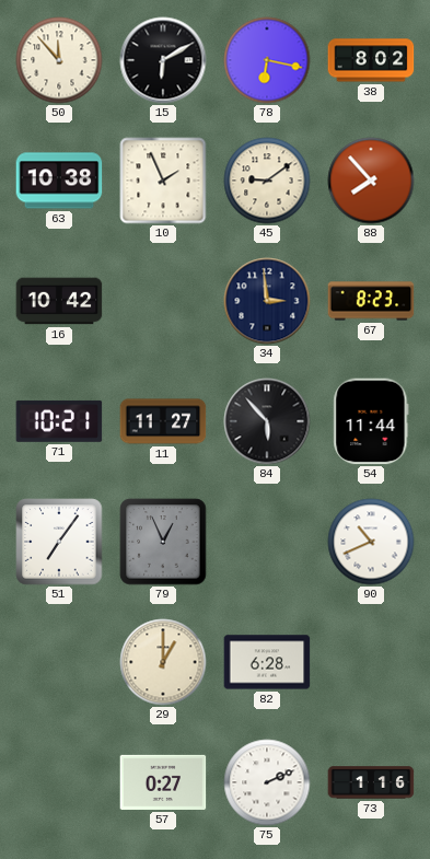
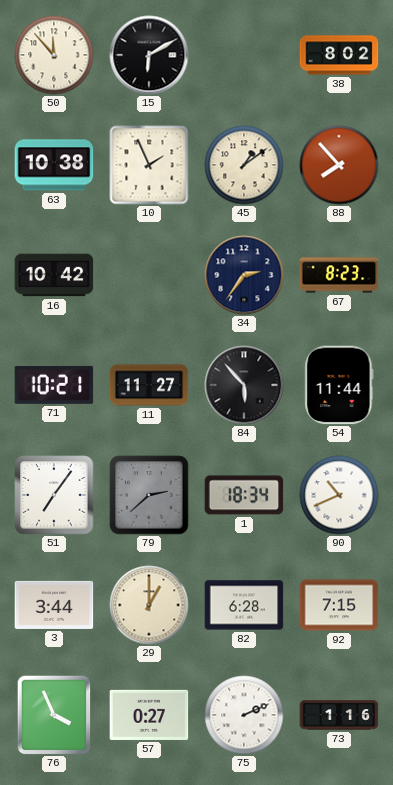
78: 6:17 -> none (267, 60)
45: 9:09 -> 1:09 (244, 165)
34: 2:59 -> 2:36 (244, 275)
79: 12:56 -> 2:38 (149, 495)
1: none -> 18:34 (244, 495)
3: none -> 3:44 (54, 605)
92: none -> 7:15 (339, 605)
76: none -> 3:56 (54, 715)
